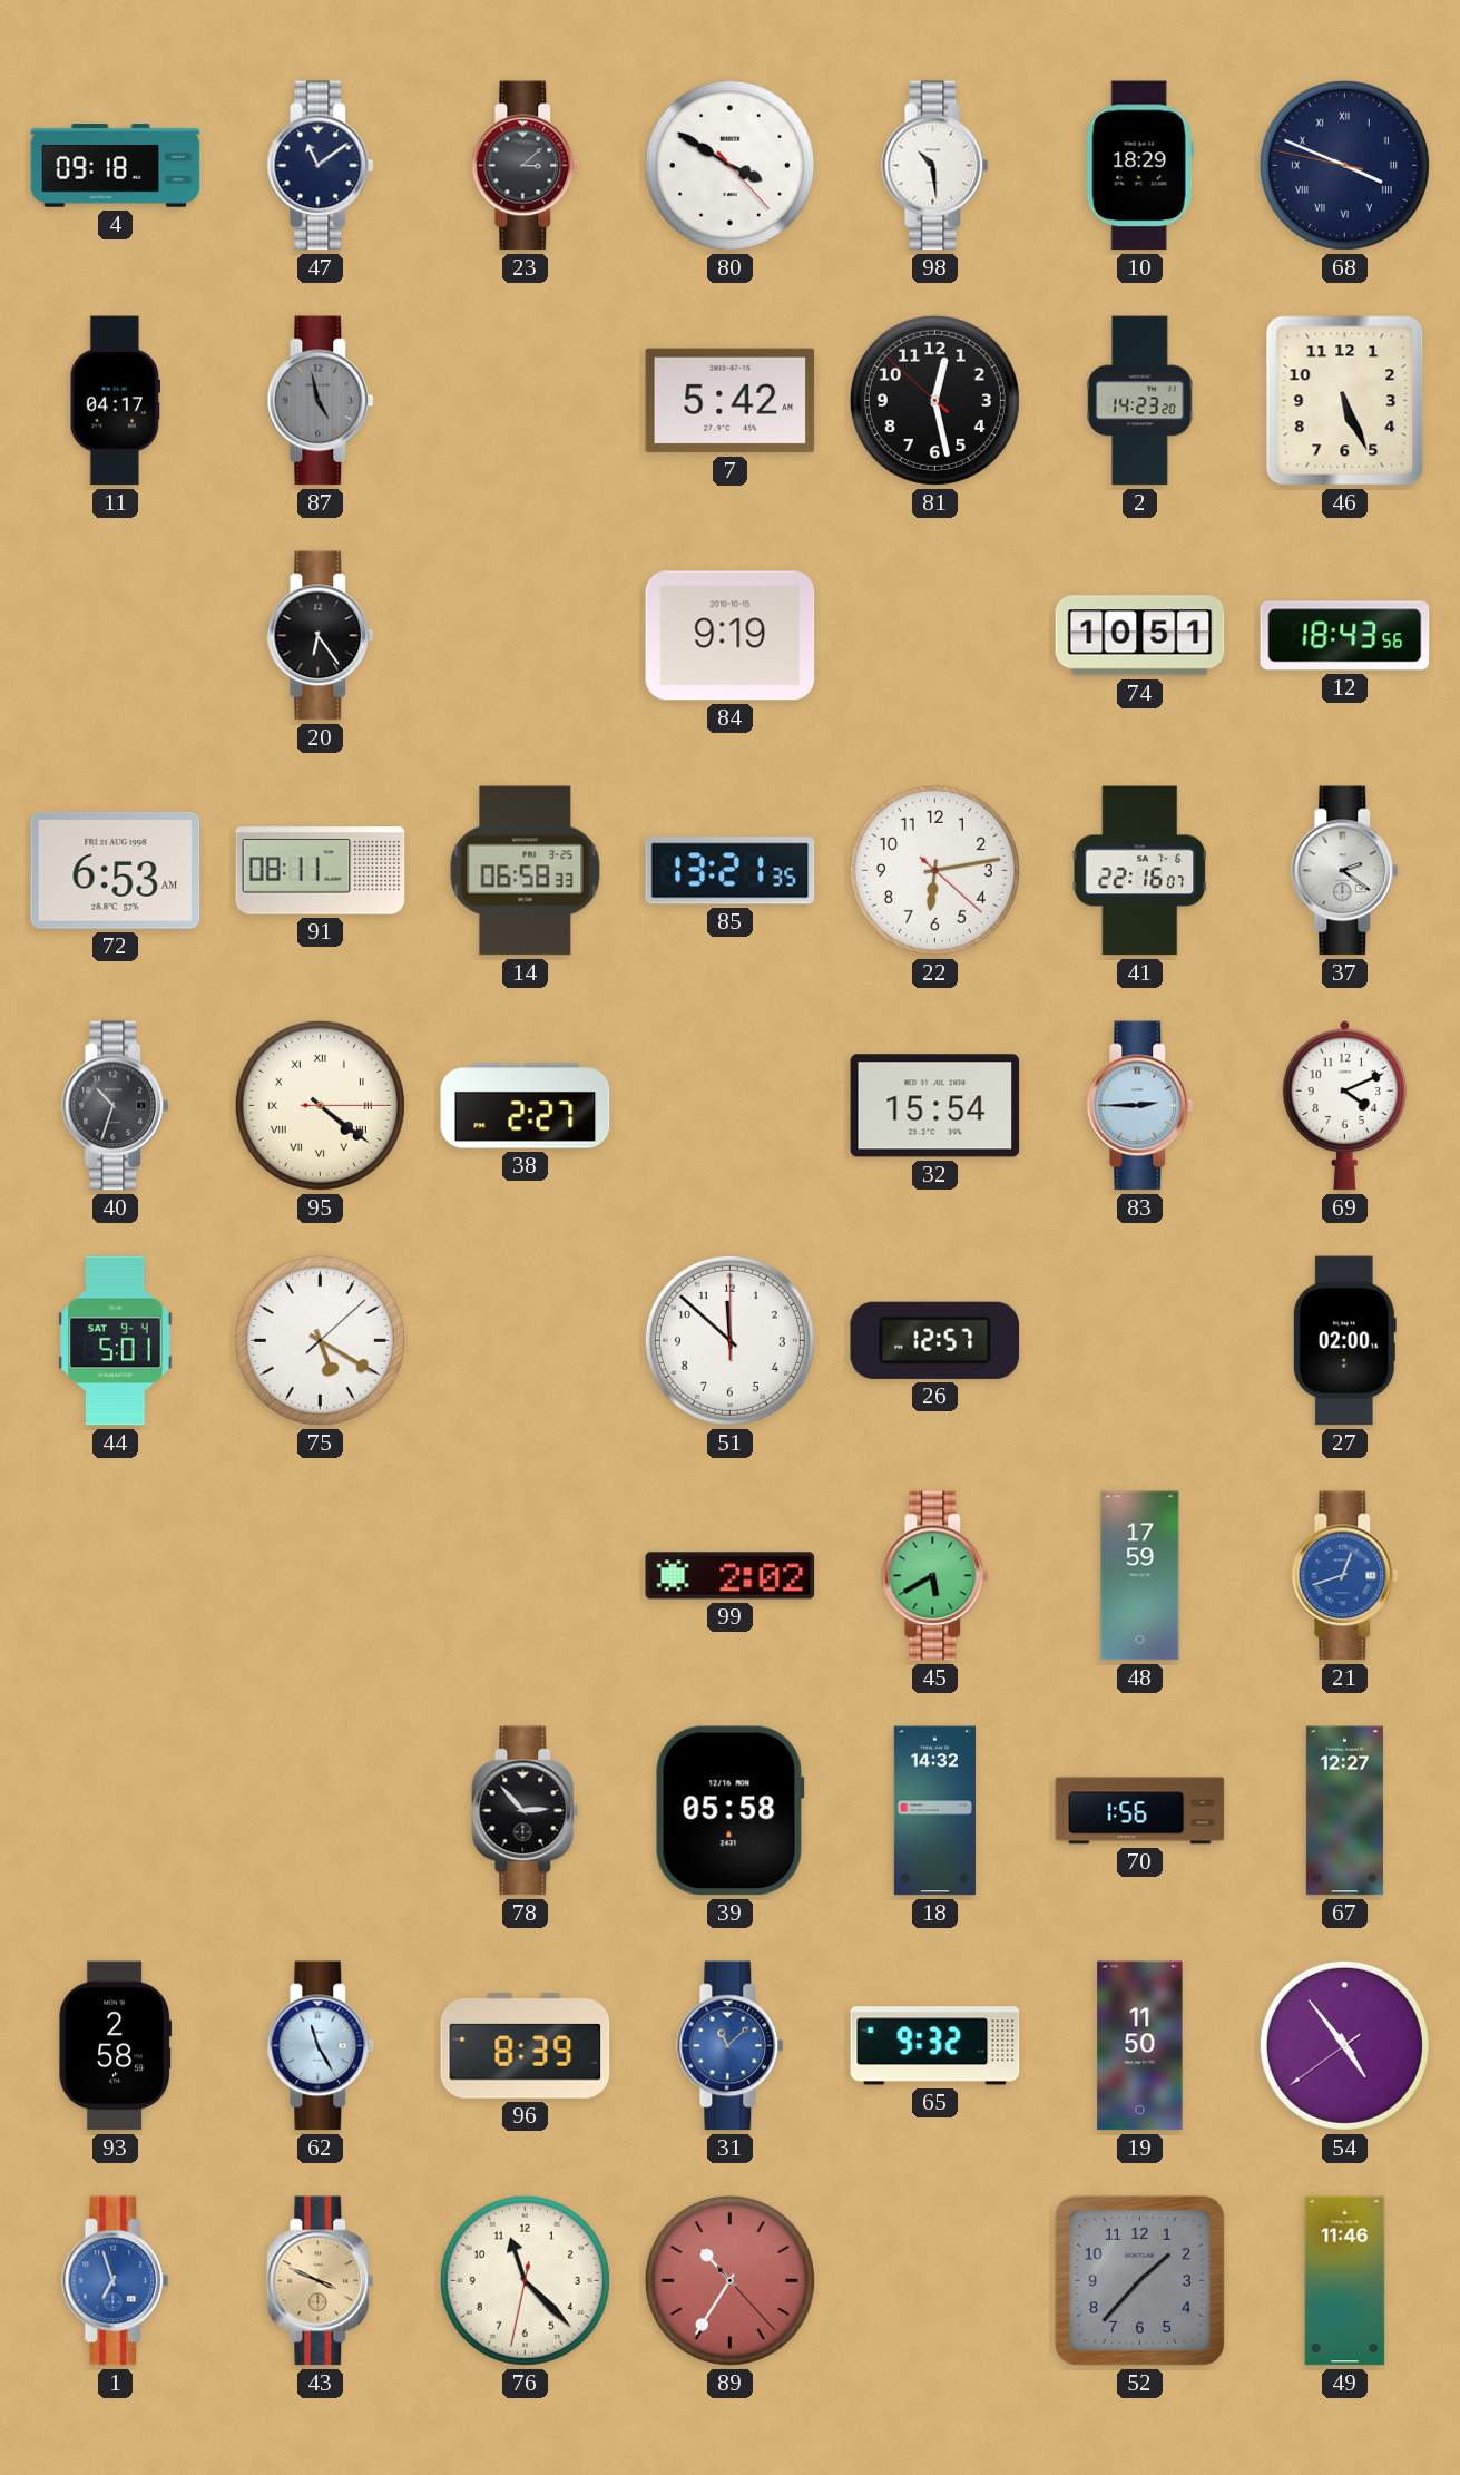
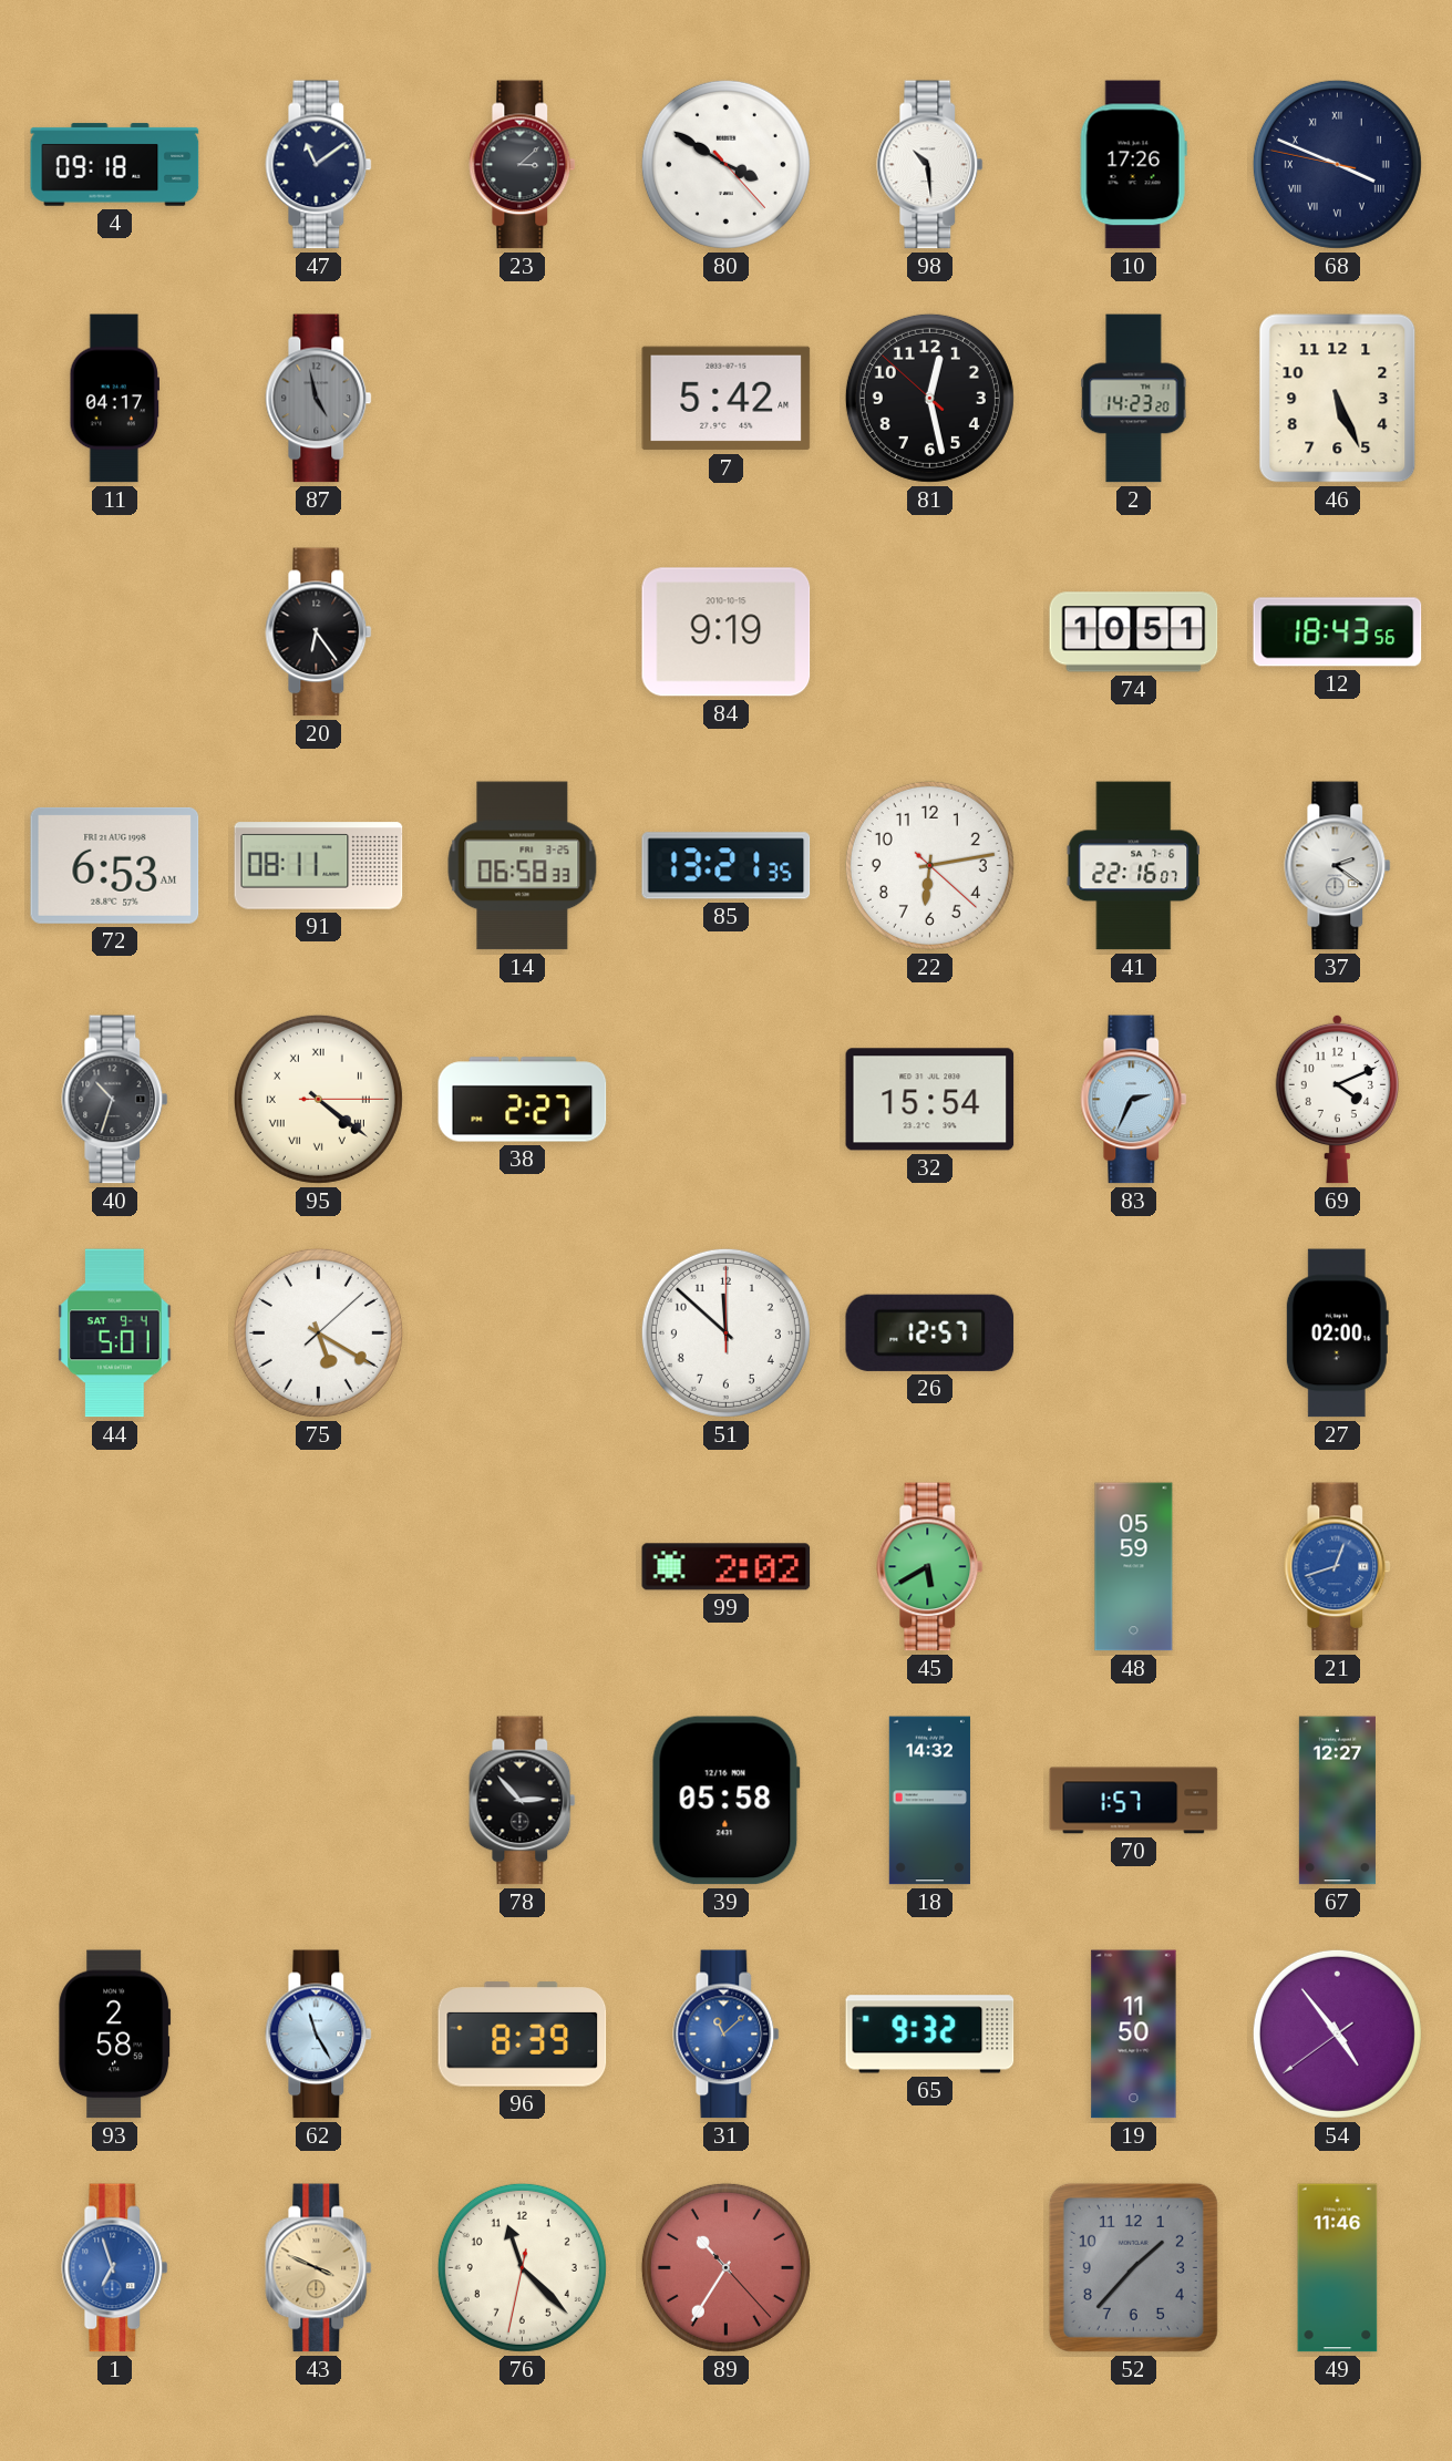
10: 18:29 -> 17:26 (1133, 165)
83: 2:45 -> 2:34 (1134, 1100)
48: 17:59 -> 05:59 (1134, 1567)
70: 1:56 -> 1:57 (1134, 1801)
